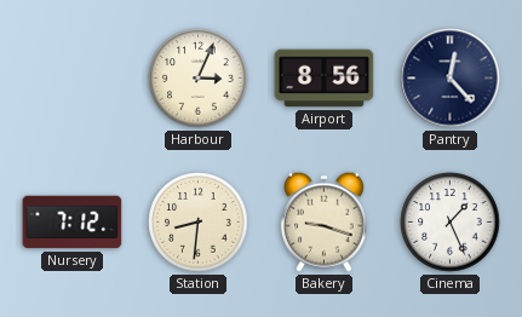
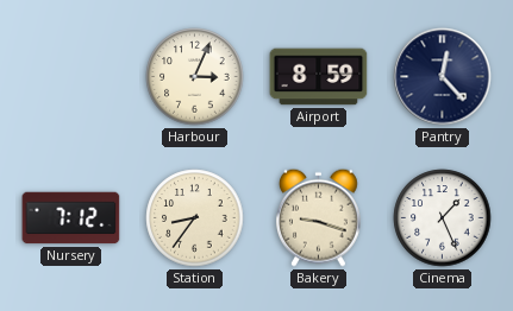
Airport: 8:56 -> 8:59 (319, 77)
Station: 8:31 -> 8:36 (195, 218)
